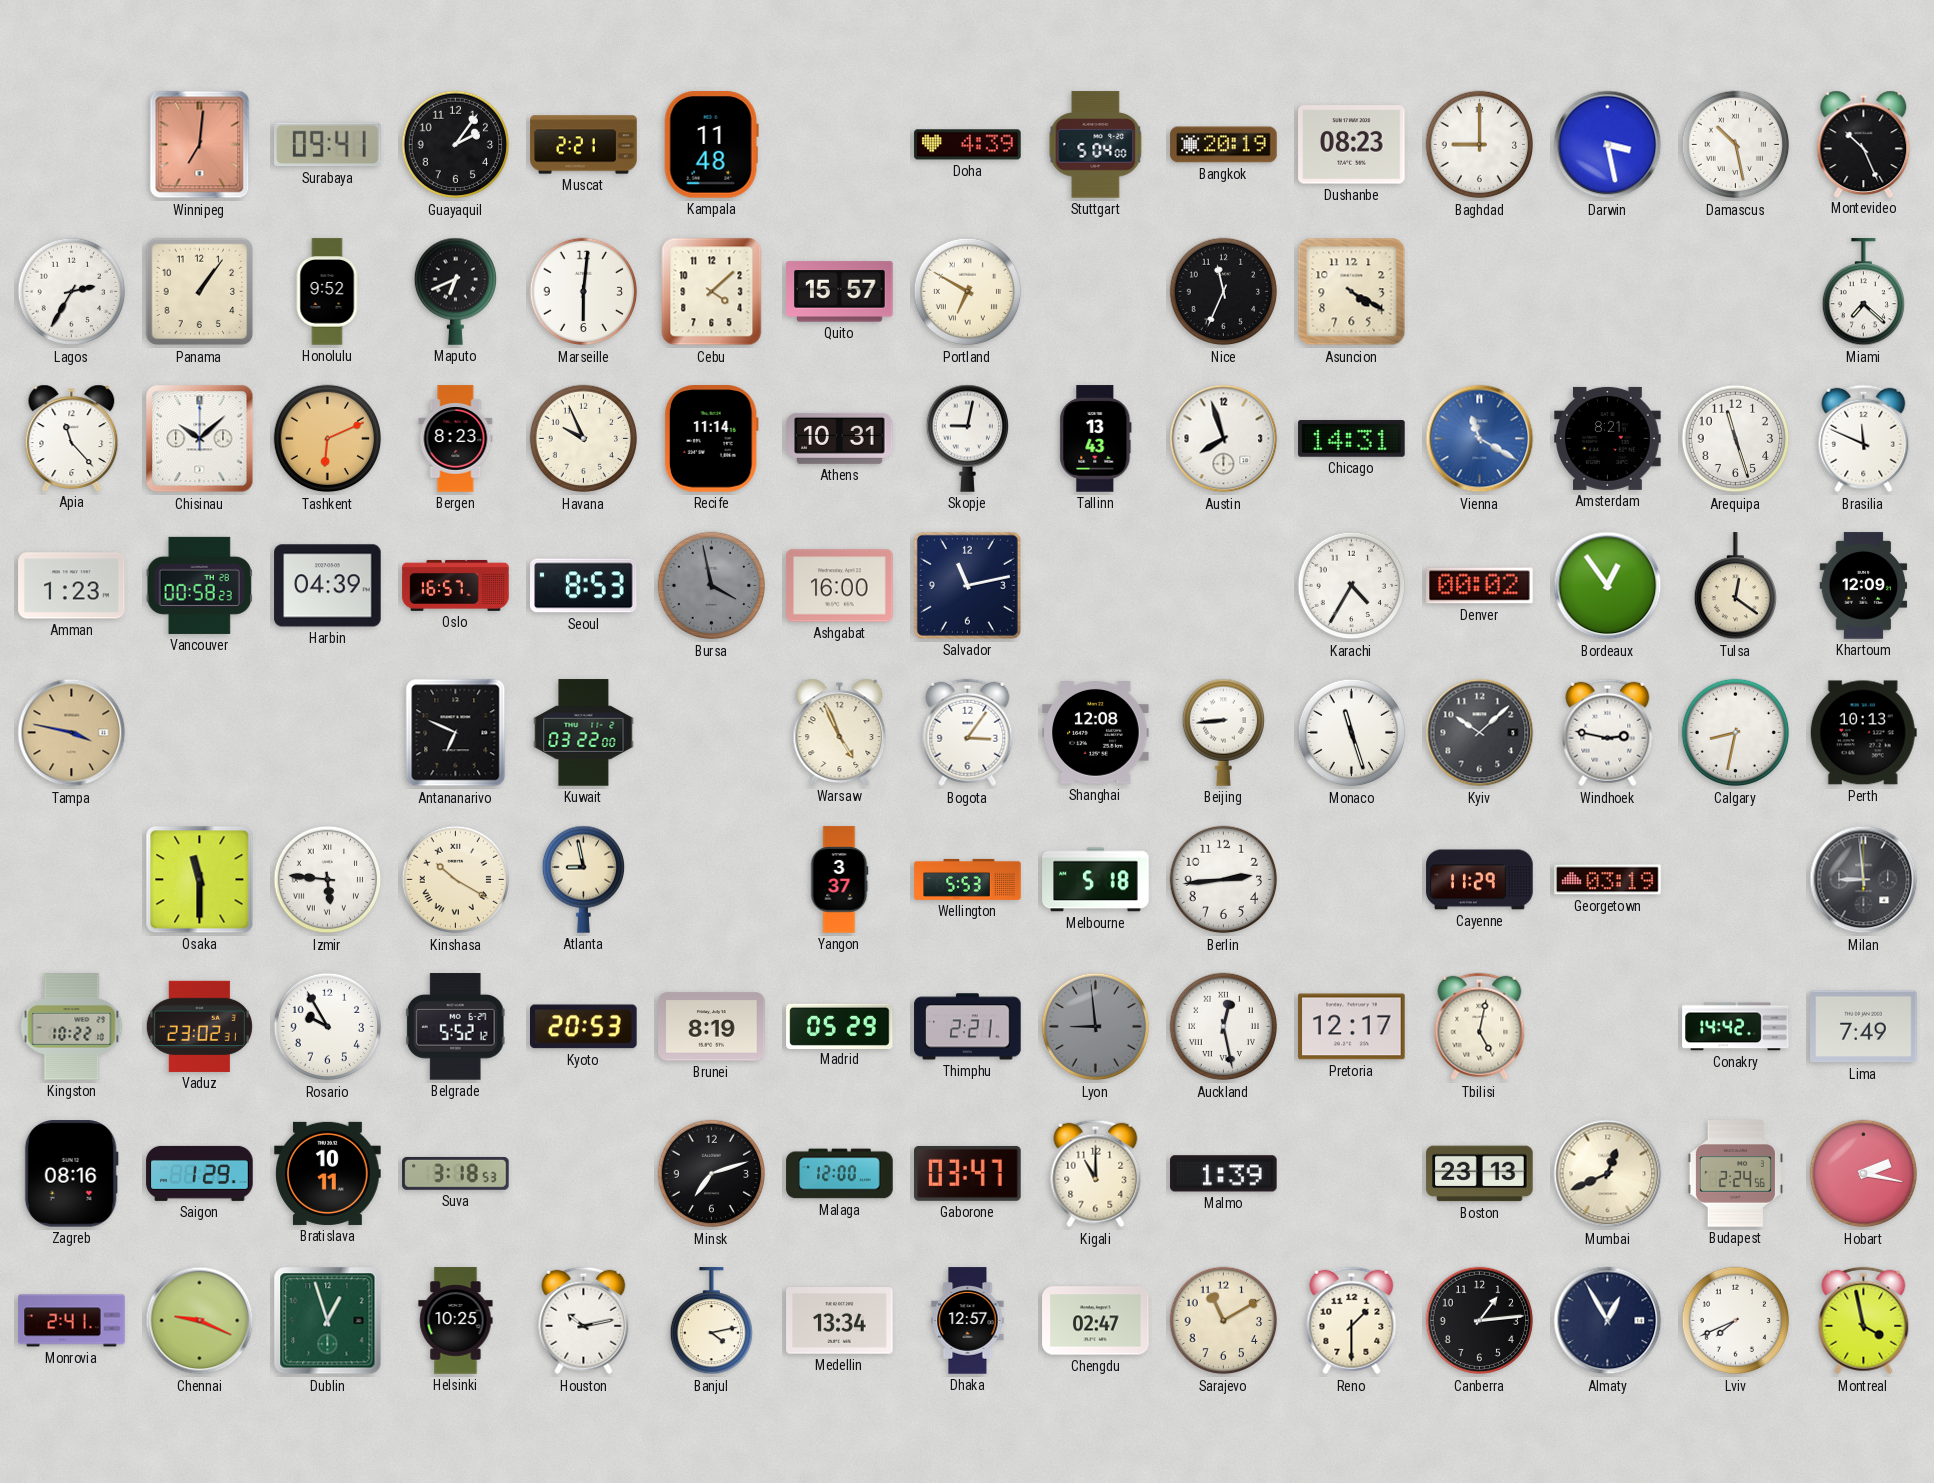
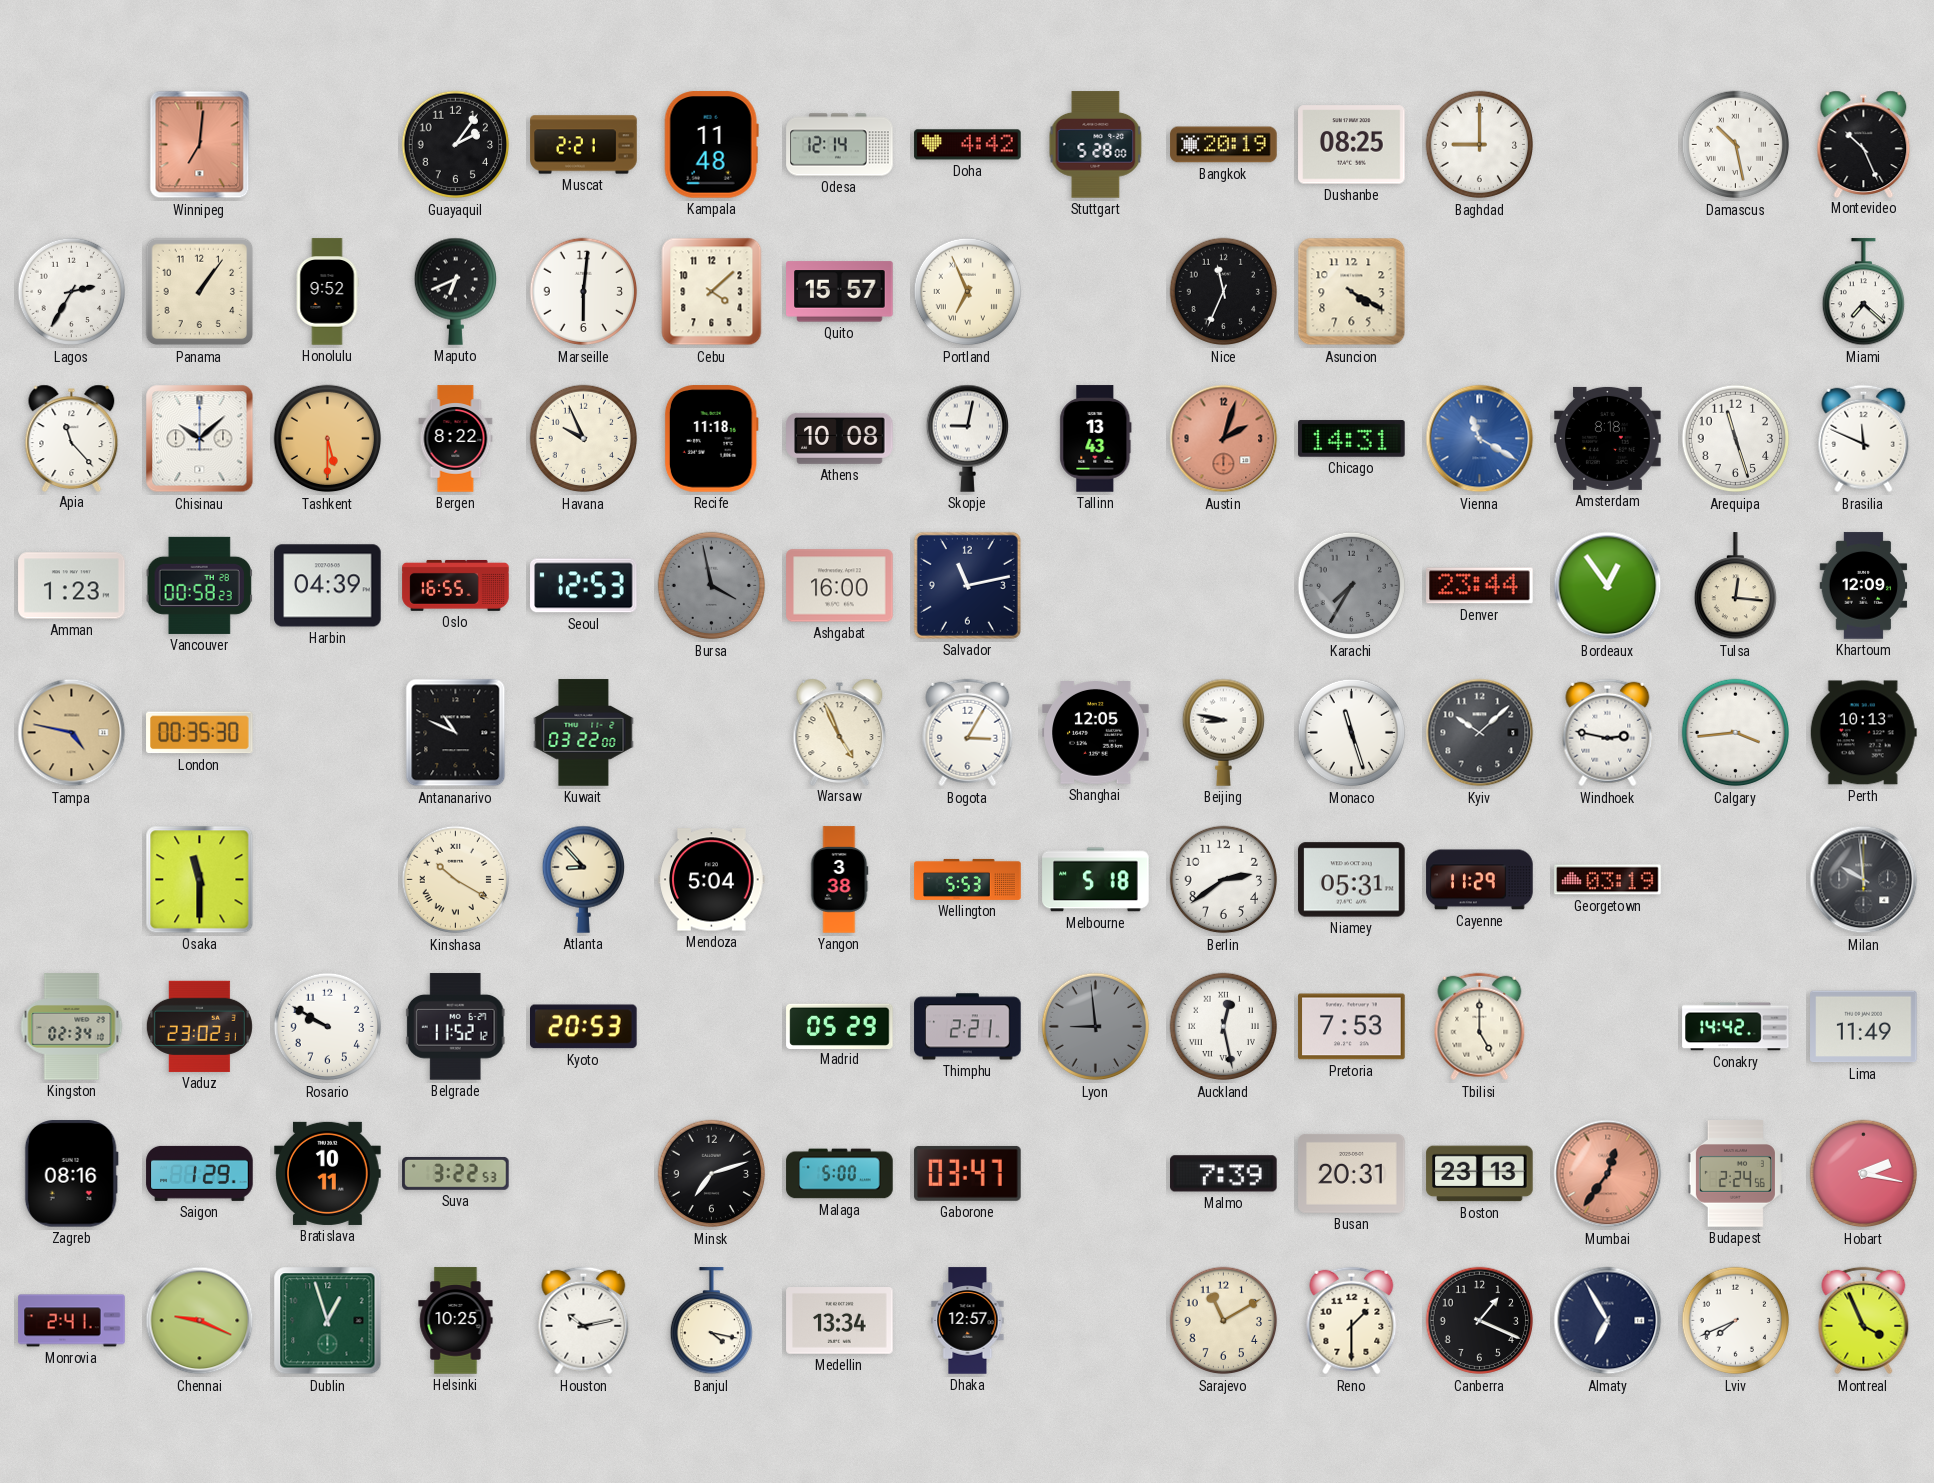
Surabaya: 09:41 -> none (328, 145)
Odesa: none -> 12:14 (840, 145)
Doha: 4:39 -> 4:42 (968, 145)
Stuttgart: 5:04 -> 5:28 (1096, 145)
Dushanbe: 08:23 -> 08:25 (1352, 145)
Darwin: 3:28 -> none (1608, 145)
Portland: 6:50 -> 6:56 (968, 292)
Tashkent: 6:11 -> 5:30 (328, 439)
Bergen: 8:23 -> 8:22 (456, 439)
Recife: 11:14 -> 11:18 (711, 439)
Athens: 10:31 -> 10:08 (840, 438)
Austin: 7:57 -> 2:03 (1224, 439)
Austin dial: white -> salmon (1224, 439)
Amsterdam: 8:21 -> 8:18 (1608, 438)
Oslo: 16:57 -> 16:55 (456, 585)
Seoul: 8:53 -> 12:53 (584, 586)
Karachi: 4:35 -> 7:35 (1352, 586)
Karachi dial: white -> grey (1352, 586)
Denver: 00:02 -> 23:44 (1480, 586)
Tulsa: 12:21 -> 12:16 (1735, 586)
Tampa: 3:47 -> 4:47 (72, 733)
London: none -> 00:35 (200, 733)
Antananarivo: 6:49 -> 10:49 (456, 733)
Bogota: 3:06 -> 3:05 (968, 733)
Shanghai: 12:08 -> 12:05 (1096, 733)
Beijing: 8:44 -> 8:47 (1223, 732)
Calgary: 8:32 -> 3:44 (1736, 733)
Izmir: 5:46 -> none (328, 880)
Atlanta: 8:58 -> 8:53 (583, 879)
Mendoza: none -> 5:04 (712, 880)
Yangon: 3:37 -> 3:38 (839, 880)
Berlin: 2:44 -> 2:39 (1224, 880)
Niamey: none -> 05:31 (1352, 880)
Milan: 8:59 -> 9:59 (1864, 880)
Kingston: 10:22 -> 02:34 (72, 1027)
Rosario: 9:55 -> 9:50 (328, 1027)
Belgrade: 5:52 -> 11:52 (455, 1027)
Brunei: 8:19 -> none (712, 1027)
Pretoria: 12:17 -> 7:53 (1352, 1027)
Tbilisi: 5:02 -> 5:00 (1480, 1027)
Lima: 7:49 -> 11:49 (1864, 1027)
Suva: 3:18 -> 3:22 (456, 1173)
Malaga: 12:00 -> 5:00 (840, 1174)
Kigali: 11:00 -> none (1096, 1174)
Malmo: 1:39 -> 7:39 (1224, 1174)
Busan: none -> 20:31 (1352, 1173)
Mumbai: 12:41 -> 12:36 (1608, 1174)
Mumbai dial: cream -> salmon (1608, 1174)
Banjul: 4:13 -> 4:17 (711, 1321)
Chengdu: 02:47 -> none (1096, 1321)
Canberra: 1:14 -> 1:19 (1480, 1321)
Almaty: 12:55 -> 6:55 (1608, 1321)
Montreal: 3:58 -> 3:56 (1864, 1321)
